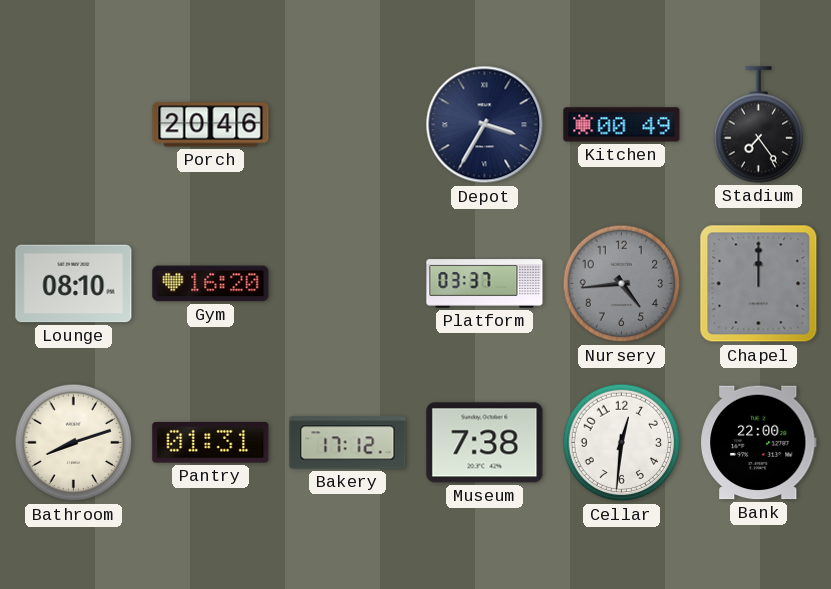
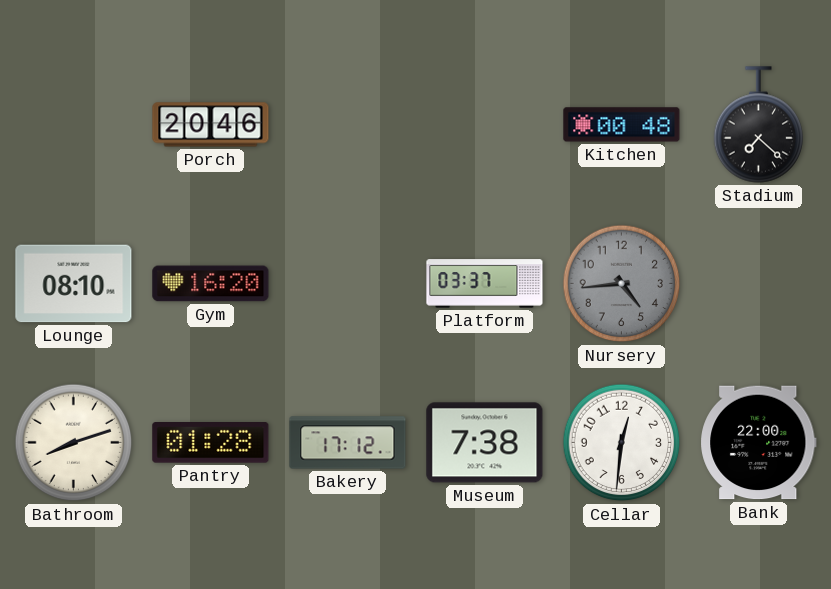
Depot: 3:35 -> none (485, 125)
Kitchen: 00:49 -> 00:48 (622, 125)
Stadium: 7:24 -> 7:22 (759, 125)
Chapel: 12:00 -> none (759, 284)
Pantry: 01:31 -> 01:28 (211, 443)
